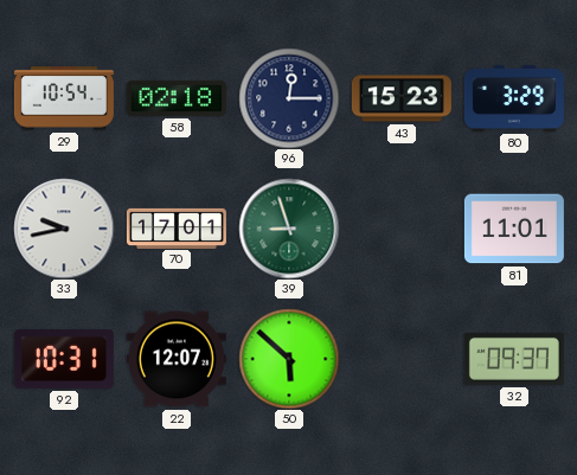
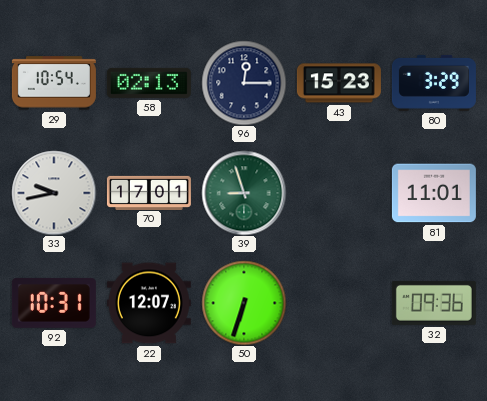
58: 02:18 -> 02:13 (149, 83)
50: 5:52 -> 6:33 (244, 303)
32: 09:37 -> 09:36 (434, 303)
